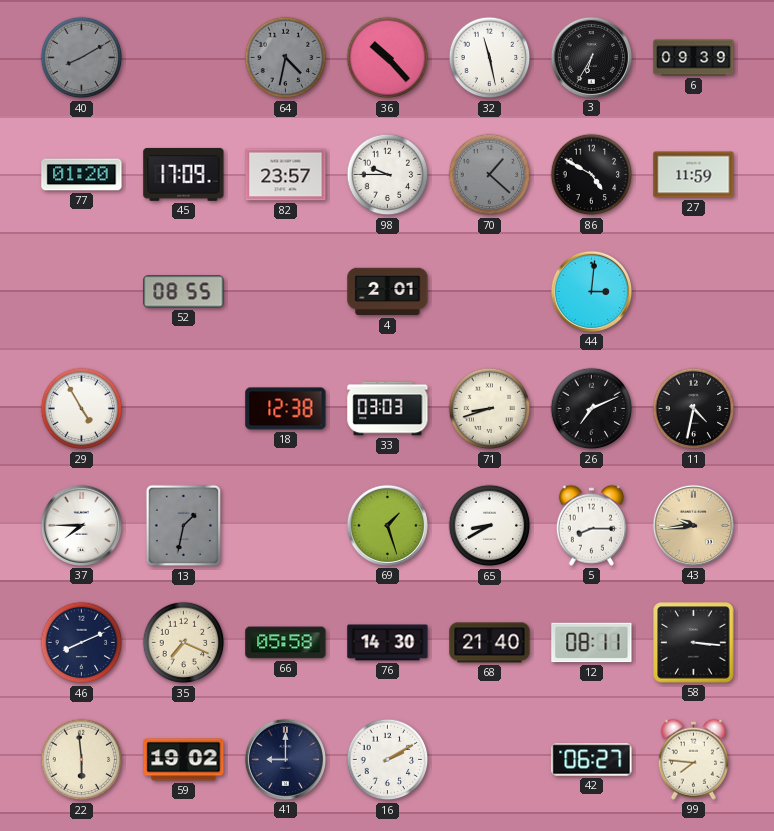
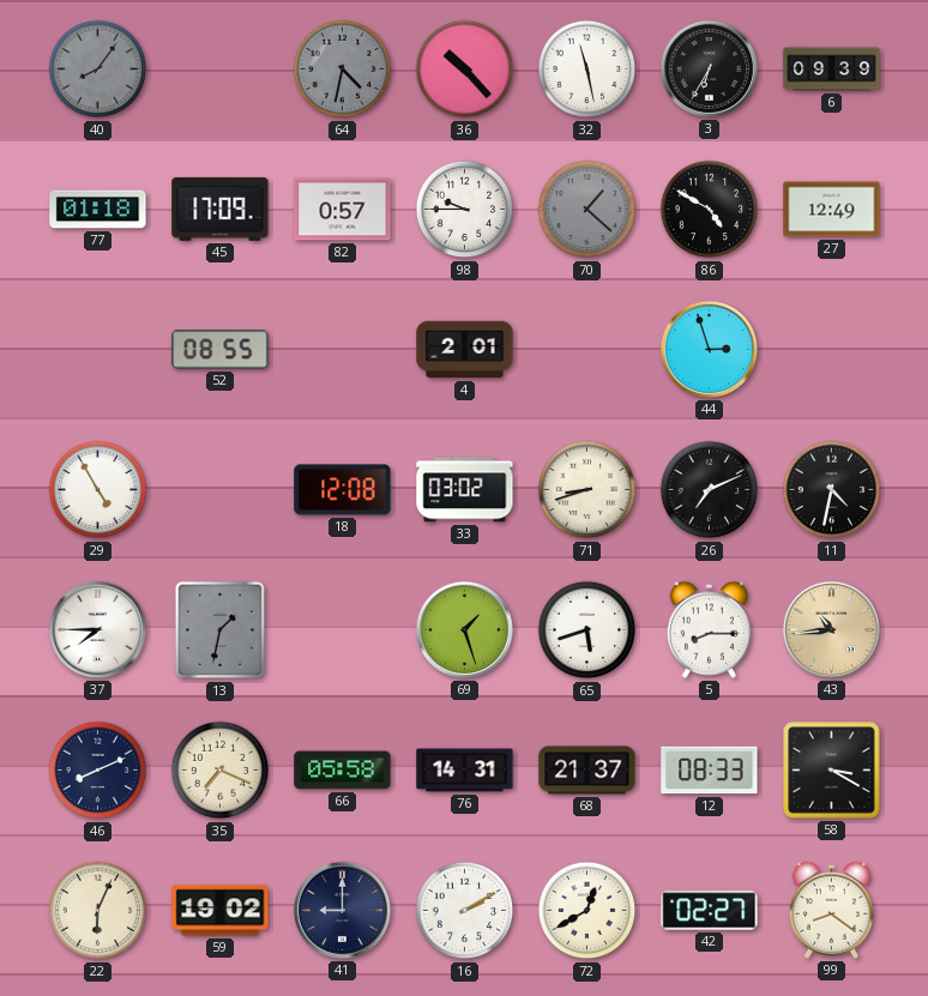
40: 8:10 -> 8:06 (98, 70)
77: 01:20 -> 01:18 (98, 210)
82: 23:57 -> 0:57 (343, 210)
27: 11:59 -> 12:49 (832, 210)
44: 3:01 -> 2:57 (709, 349)
18: 12:38 -> 12:08 (343, 490)
33: 03:03 -> 03:02 (465, 490)
65: 8:40 -> 5:42 (587, 630)
43: 9:44 -> 10:44 (831, 629)
76: 14:30 -> 14:31 (465, 771)
68: 21:40 -> 21:37 (587, 771)
12: 08:11 -> 08:33 (710, 771)
58: 3:16 -> 3:20 (832, 771)
22: 5:59 -> 6:04 (98, 911)
72: none -> 12:40 (587, 911)
42: 06:27 -> 02:27 (710, 911)
99: 7:46 -> 8:21 (831, 910)
